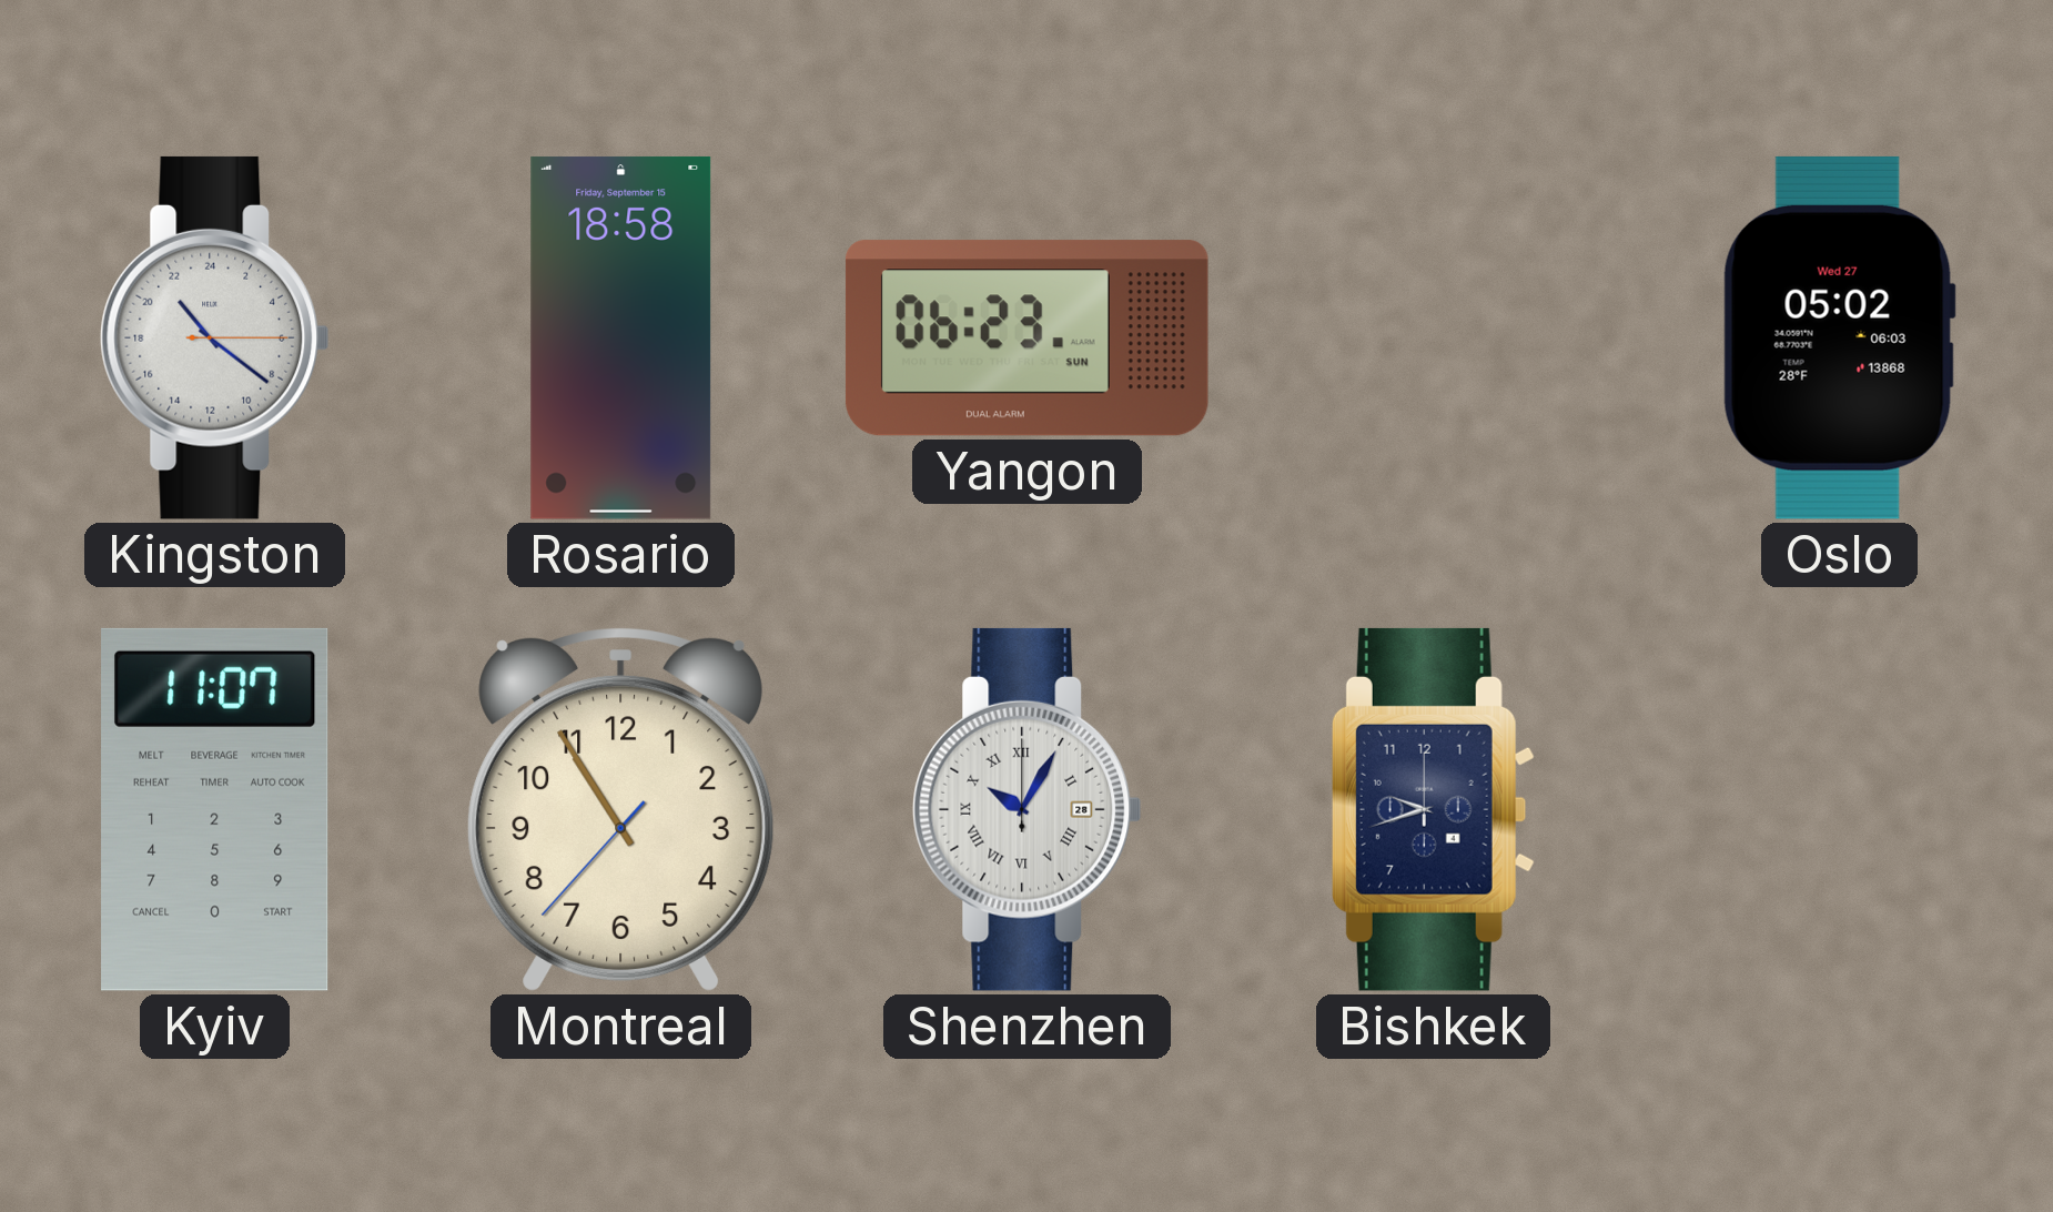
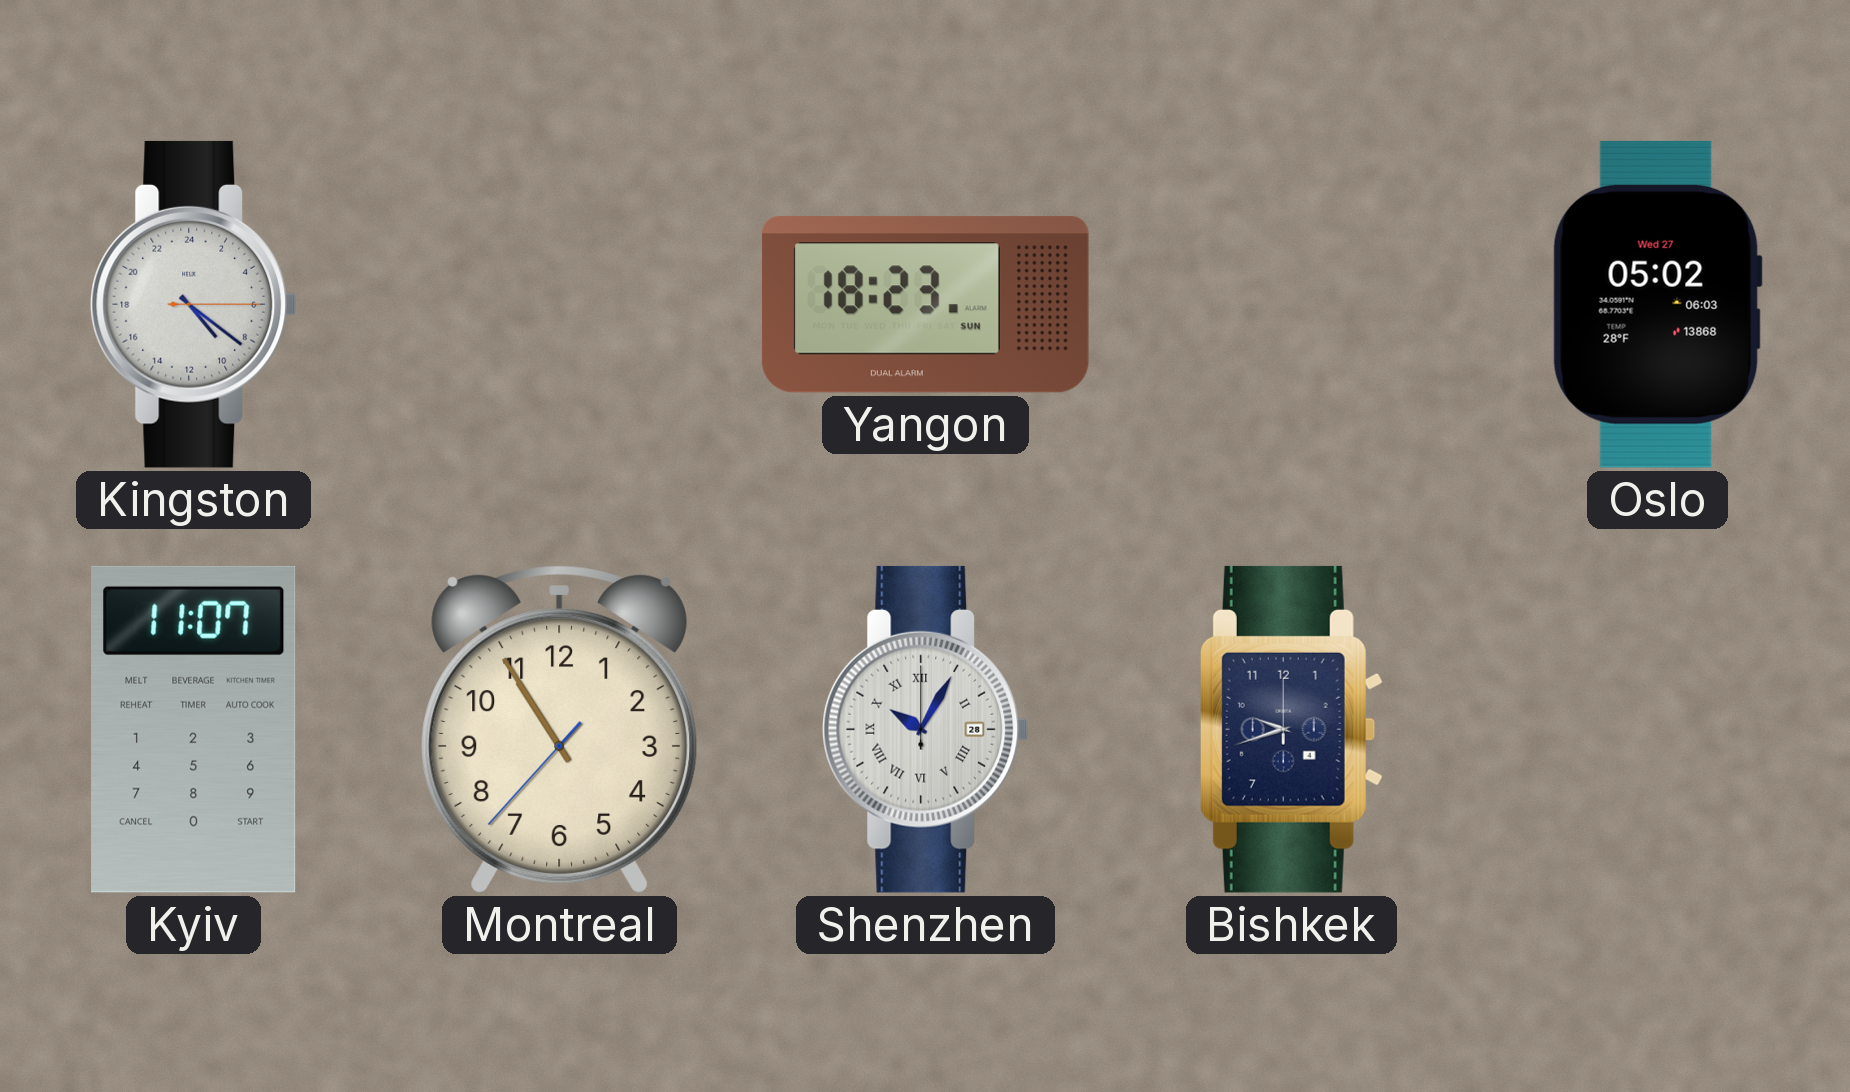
Kingston: 21:21 -> 9:21 (194, 304)
Rosario: 18:58 -> none (621, 337)
Yangon: 06:23 -> 18:23 (925, 305)
